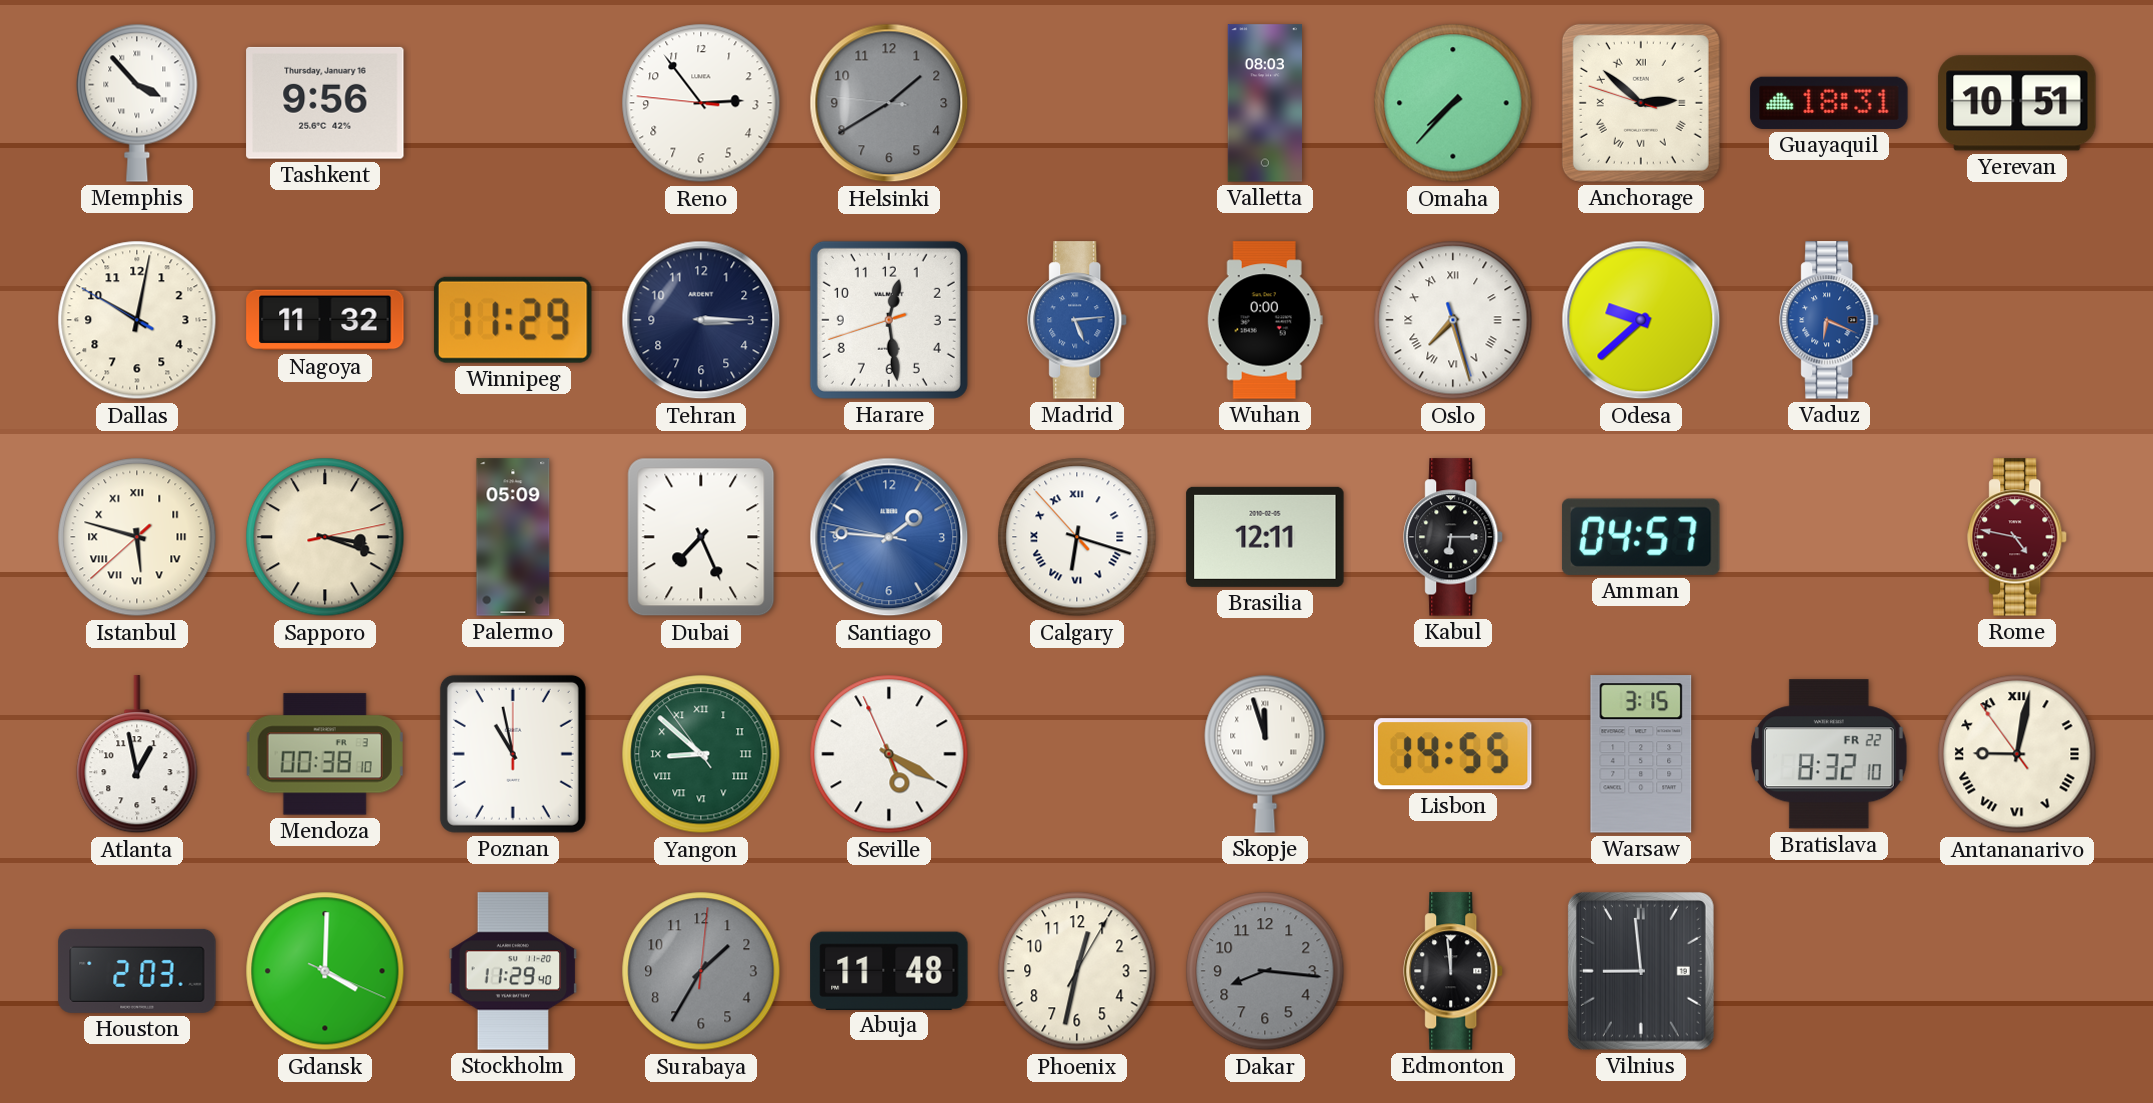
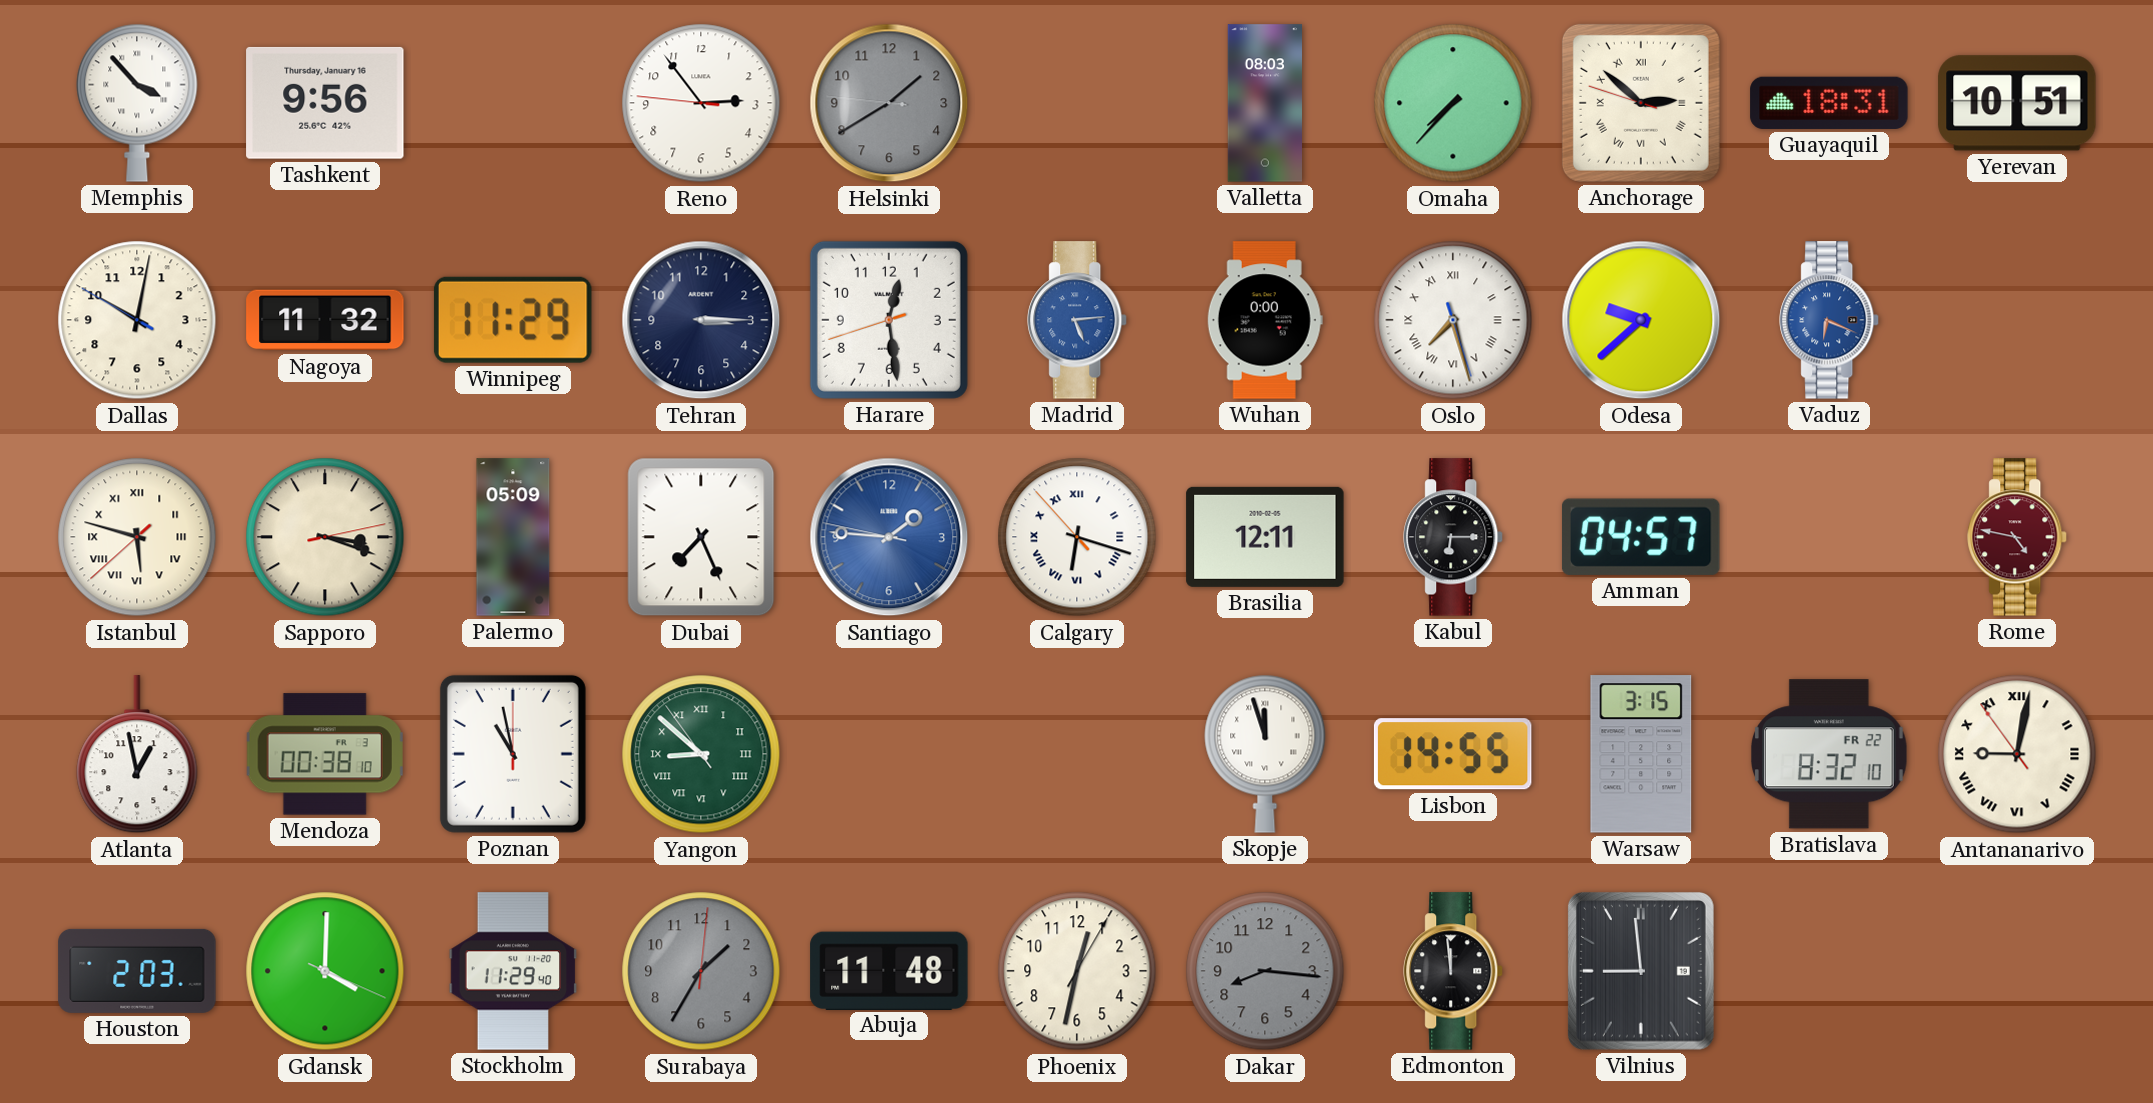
Seville: 5:19 -> none (889, 754)
